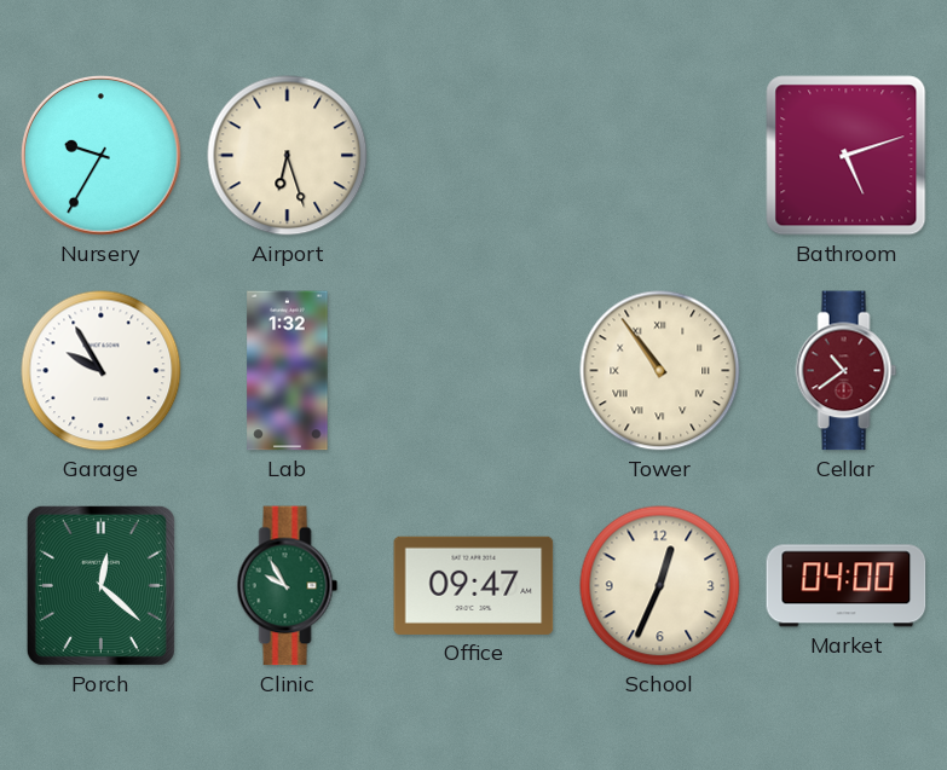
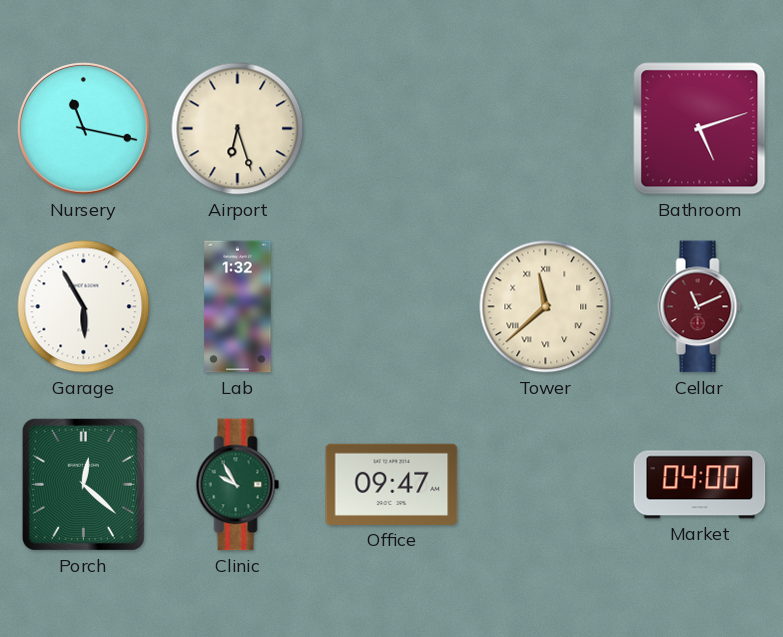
Nursery: 9:35 -> 11:17 (84, 129)
Garage: 9:55 -> 5:55 (84, 307)
Tower: 10:54 -> 11:38 (546, 307)
Cellar: 10:39 -> 11:11 (700, 307)
School: 12:34 -> none (660, 586)
